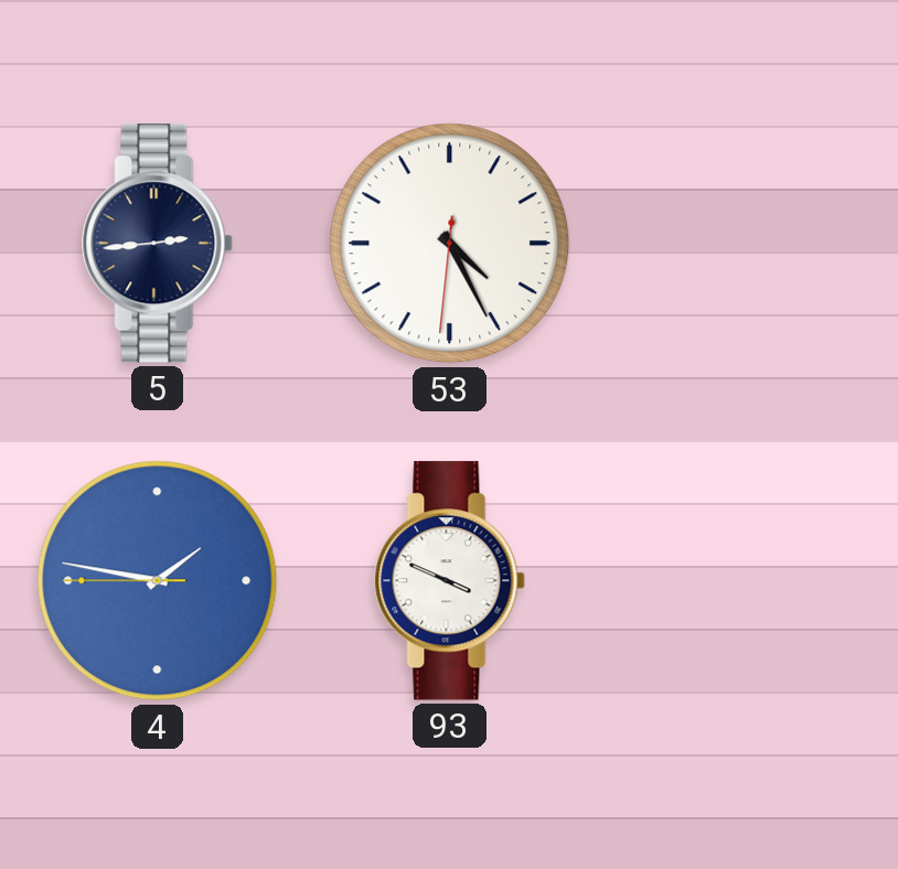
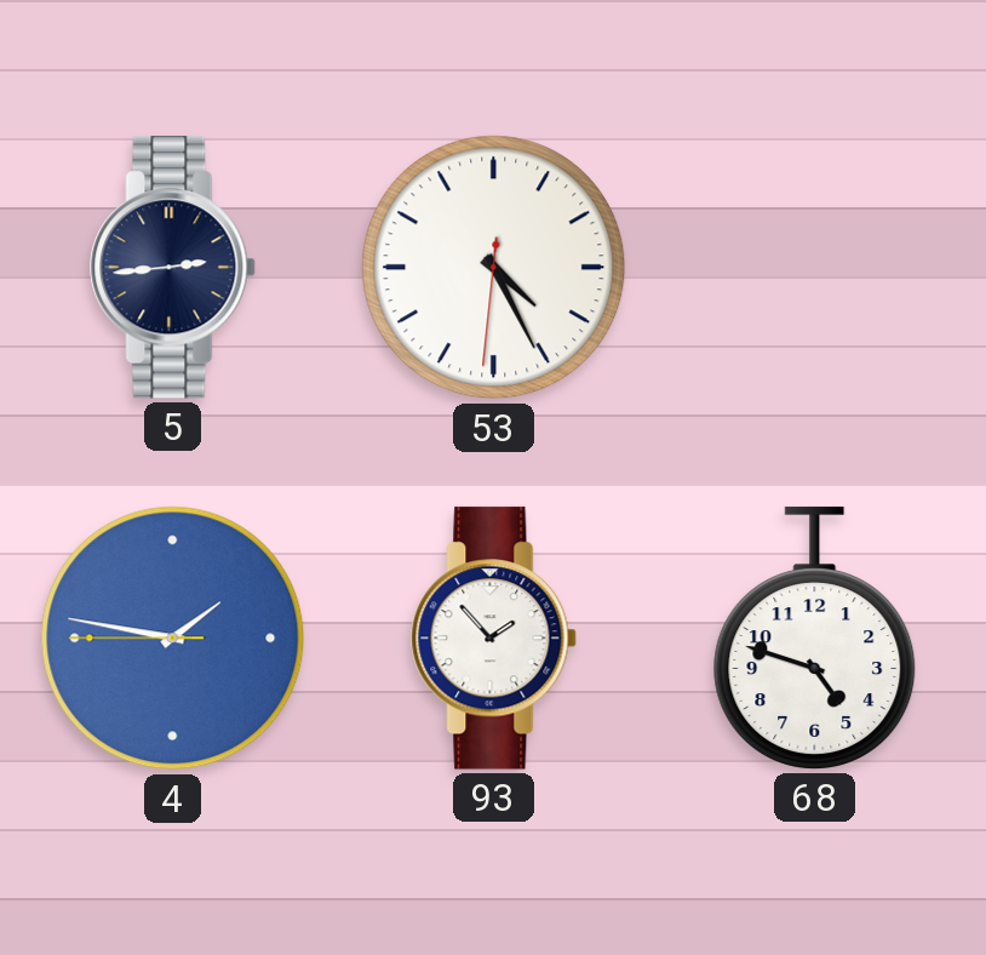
93: 3:49 -> 1:53 (494, 639)
68: none -> 4:48 (815, 639)
